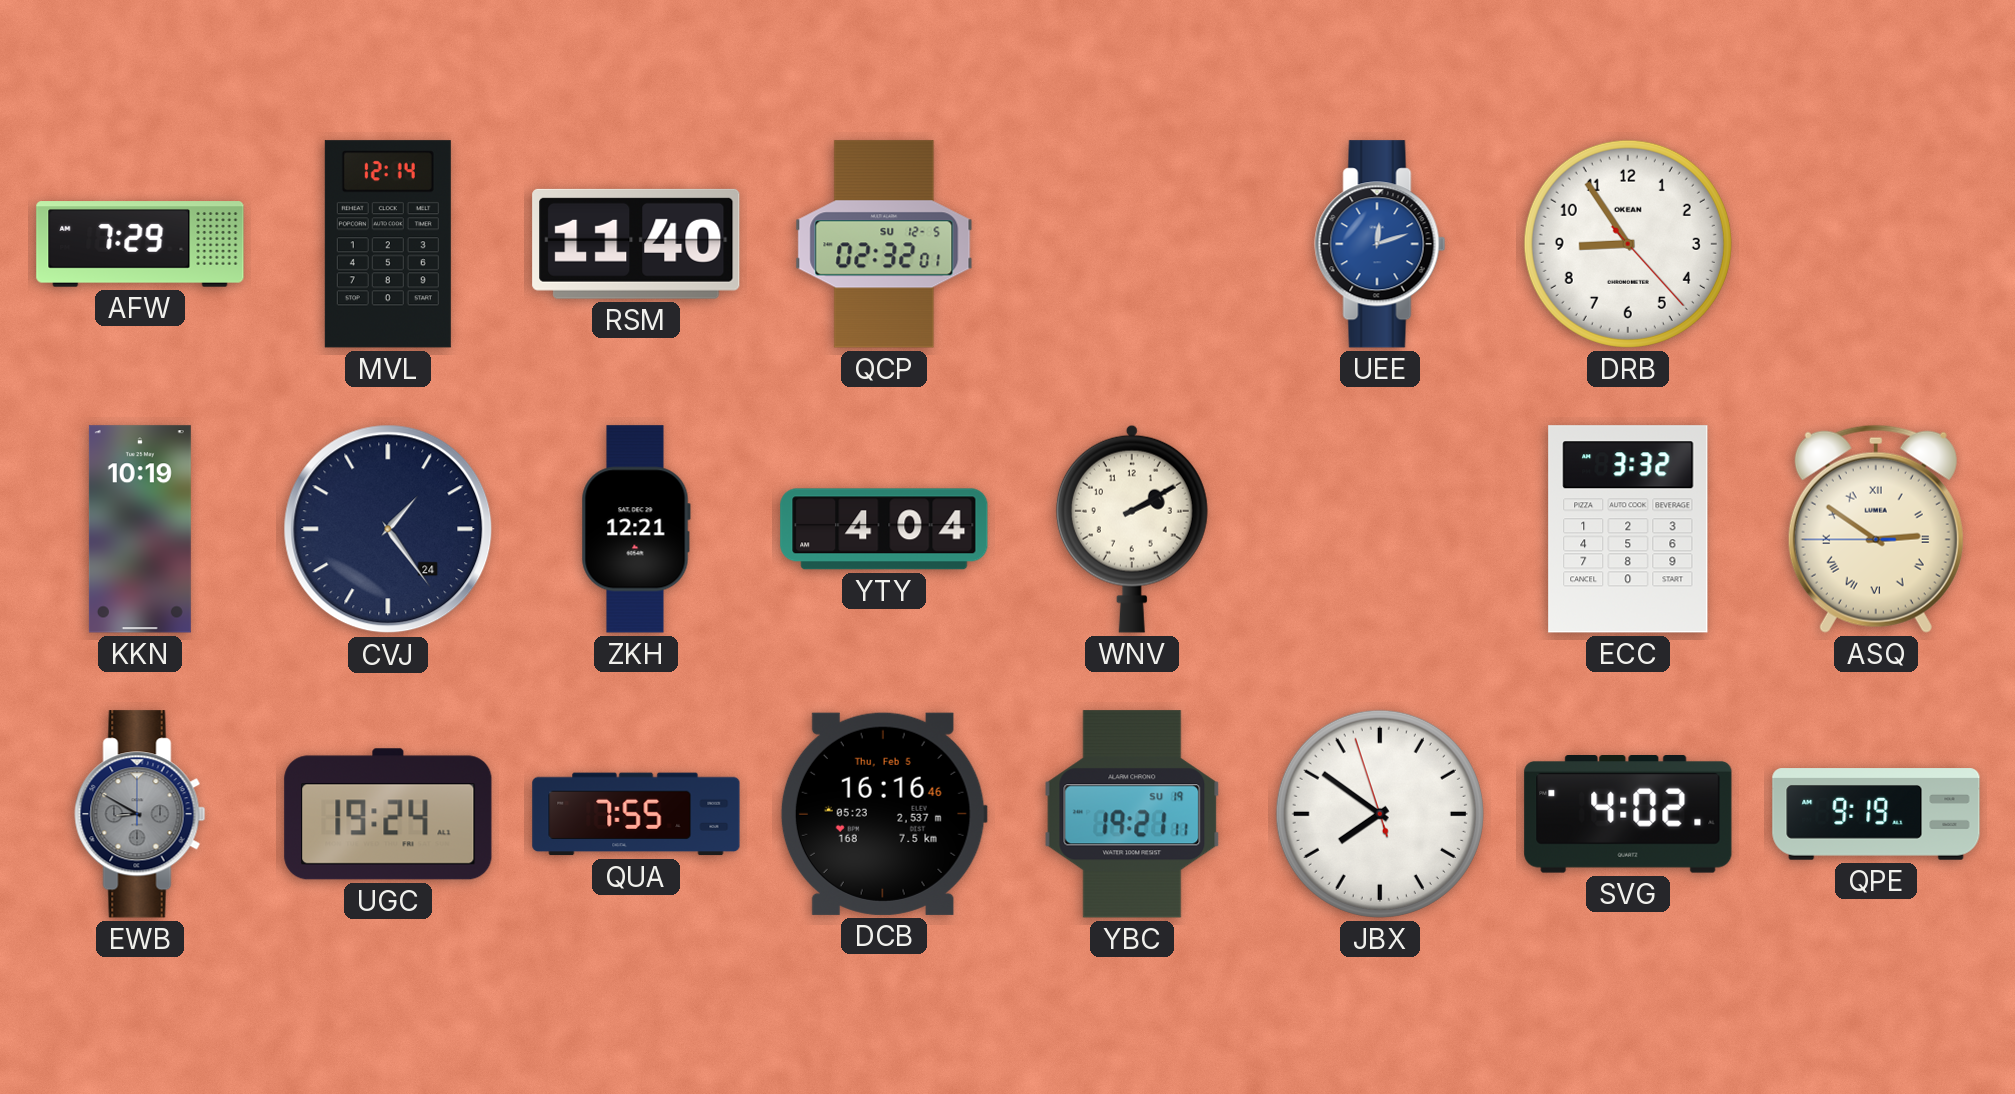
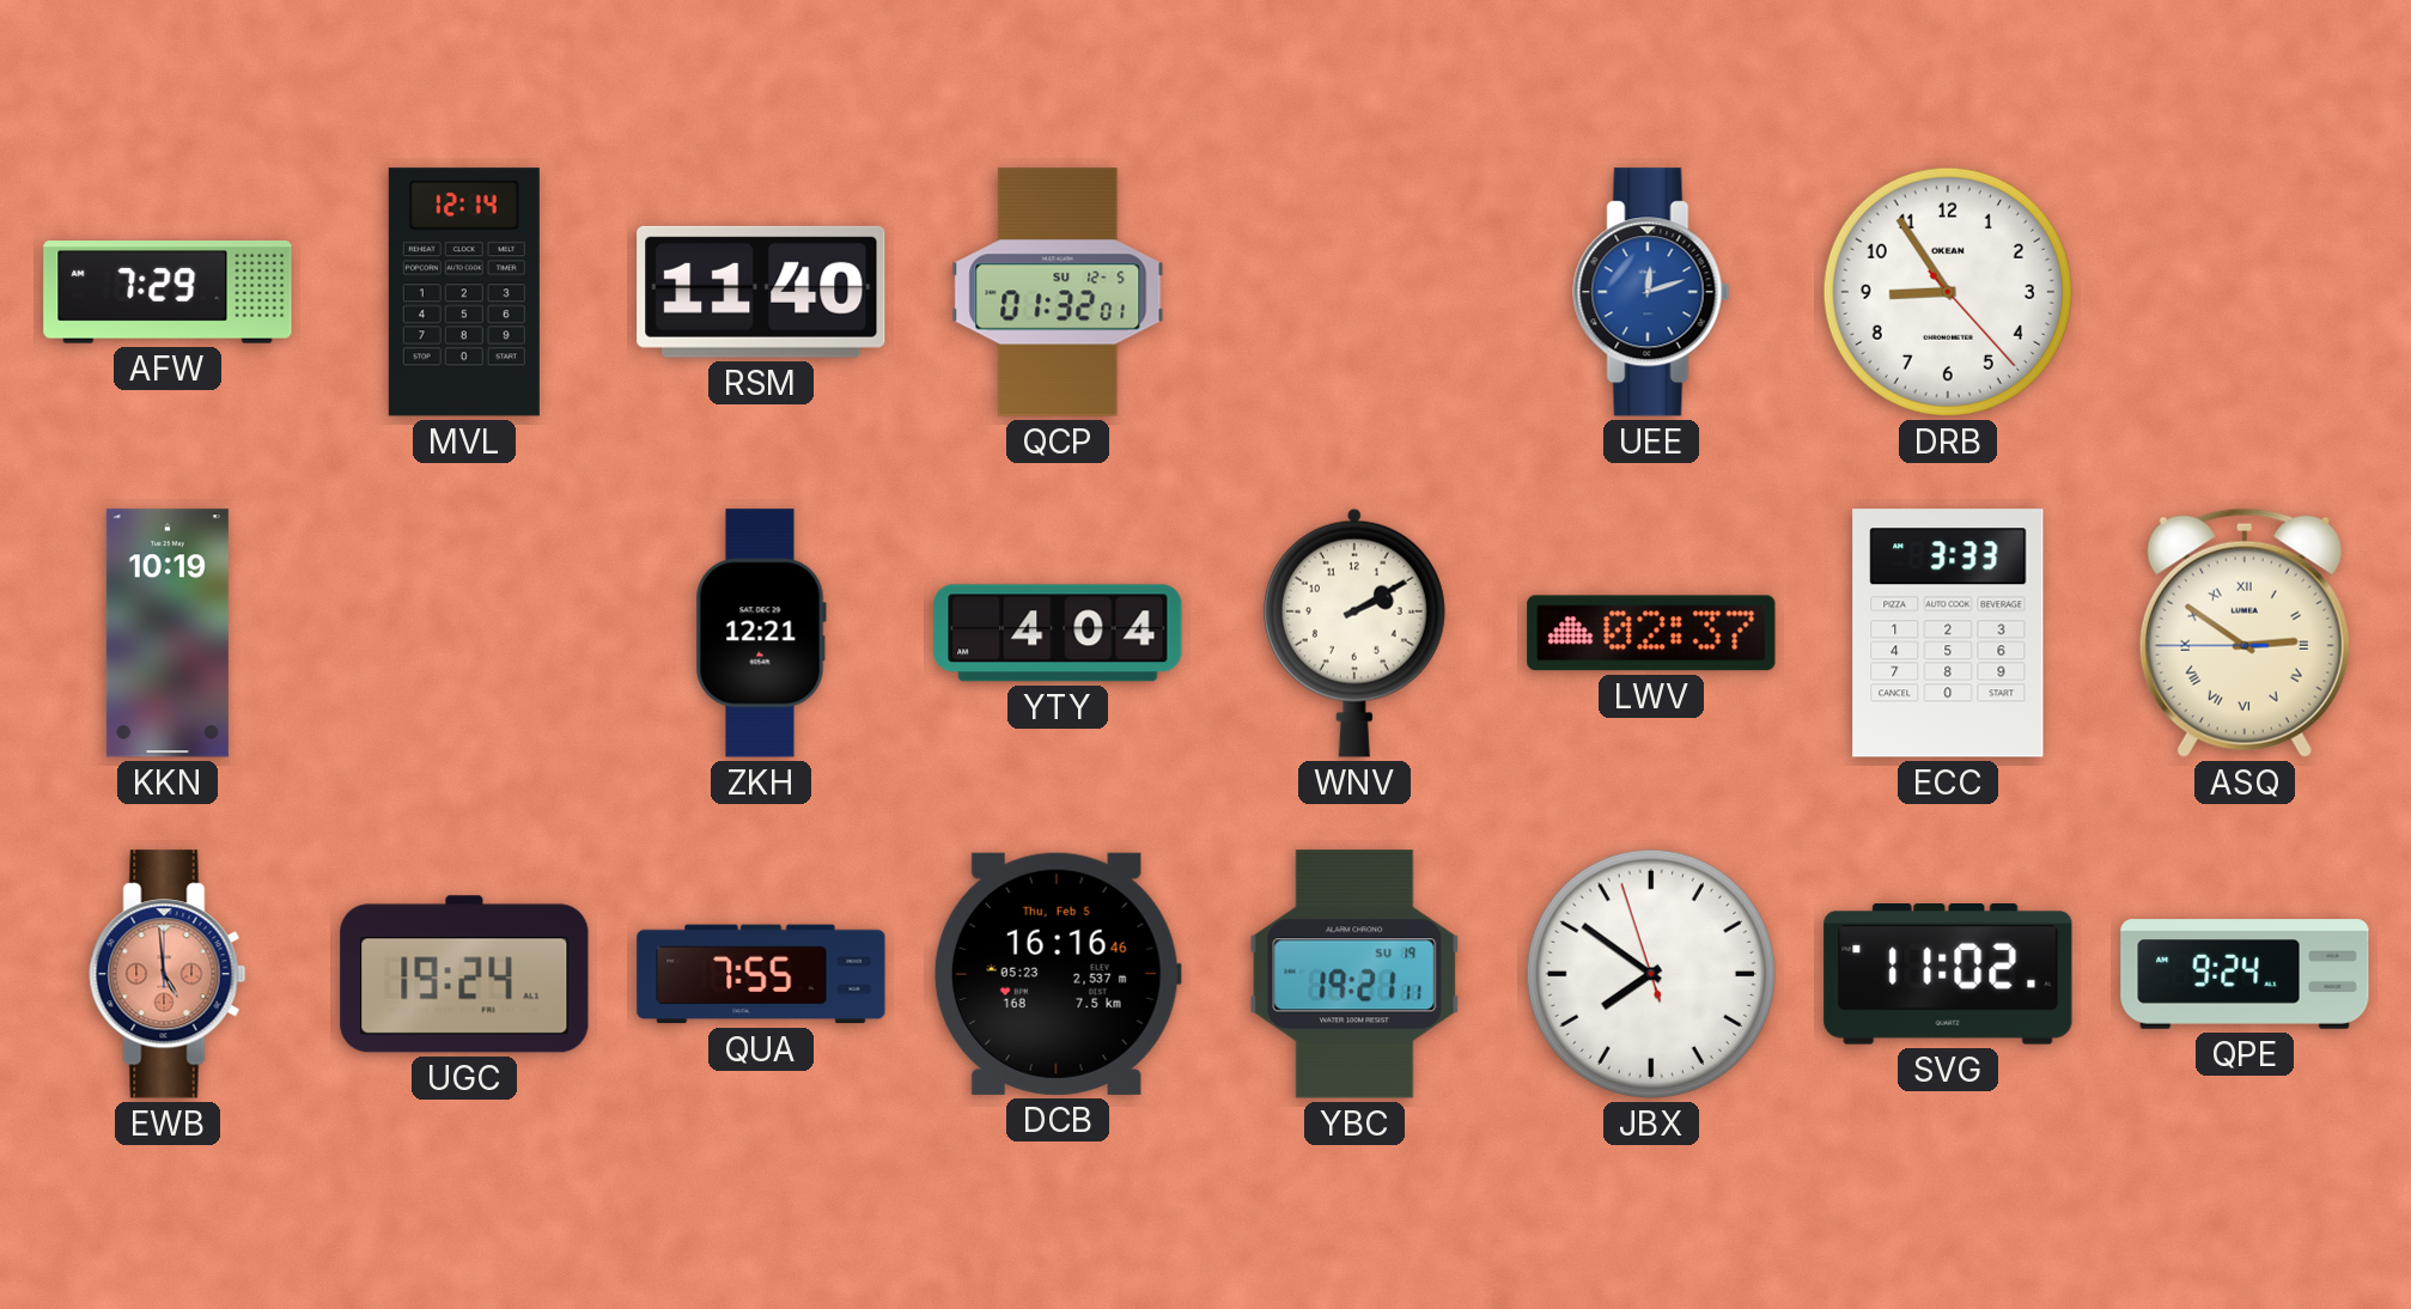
QCP: 02:32 -> 01:32 (1058, 292)
CVJ: 1:24 -> none (388, 529)
LWV: none -> 02:37 (1651, 633)
ECC: 3:32 -> 3:33 (1948, 633)
EWB: 8:50 -> 4:59 (168, 974)
EWB dial: grey -> salmon (168, 974)
SVG: 4:02 -> 11:02 (1948, 975)
QPE: 9:19 -> 9:24 (2245, 974)
